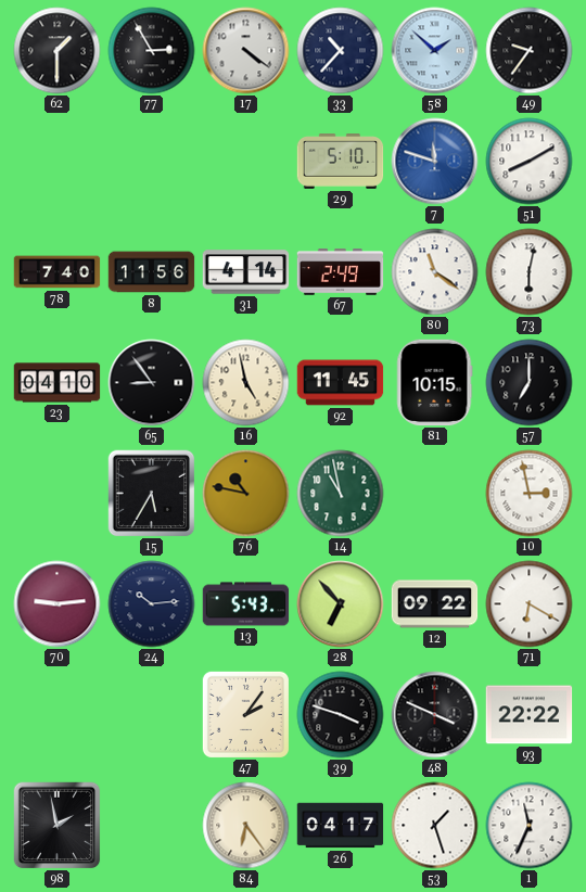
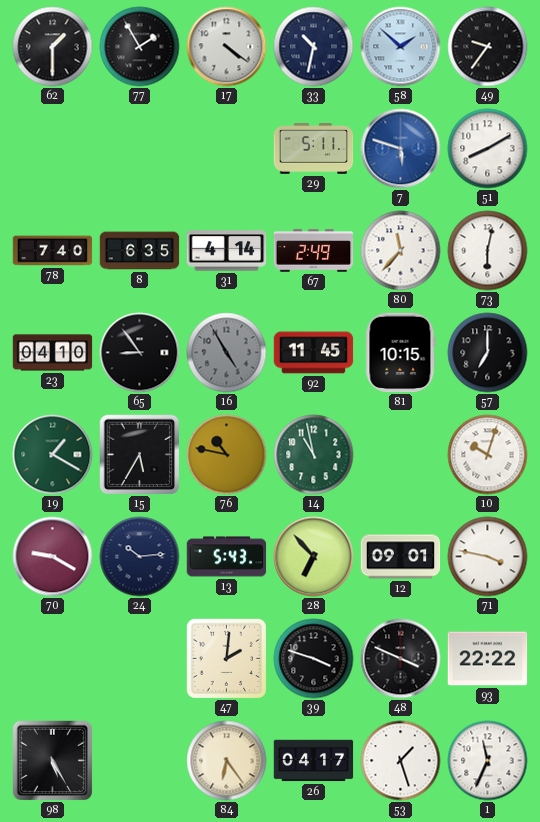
77: 2:55 -> 1:55 (140, 47)
33: 10:37 -> 10:32 (314, 47)
29: 5:10 -> 5:11 (314, 149)
7: 11:48 -> 5:48 (401, 149)
8: 11:56 -> 6:35 (140, 251)
80: 11:21 -> 11:37 (401, 251)
16: 4:58 -> 4:55 (227, 353)
16 dial: cream -> grey (227, 353)
19: none -> 1:20 (53, 455)
10: 2:58 -> 10:03 (488, 455)
70: 9:14 -> 9:20 (53, 557)
12: 09:22 -> 09:01 (401, 557)
71: 6:20 -> 3:47 (488, 557)
47: 2:06 -> 2:01 (226, 658)
98: 1:58 -> 5:25 (53, 761)
